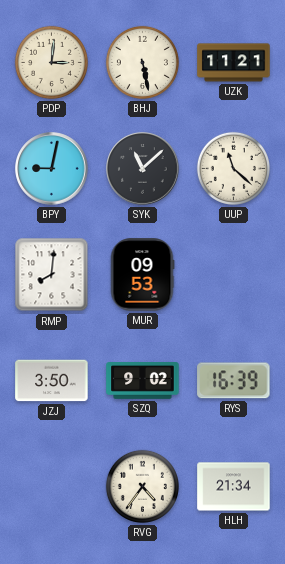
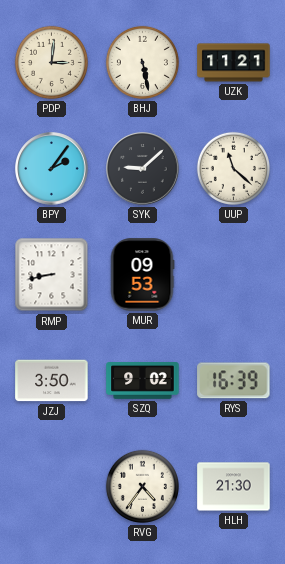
BPY: 9:02 -> 2:06 (52, 169)
SYK: 11:08 -> 9:08 (143, 169)
RMP: 8:01 -> 8:43 (52, 275)
HLH: 21:34 -> 21:30 (234, 487)
